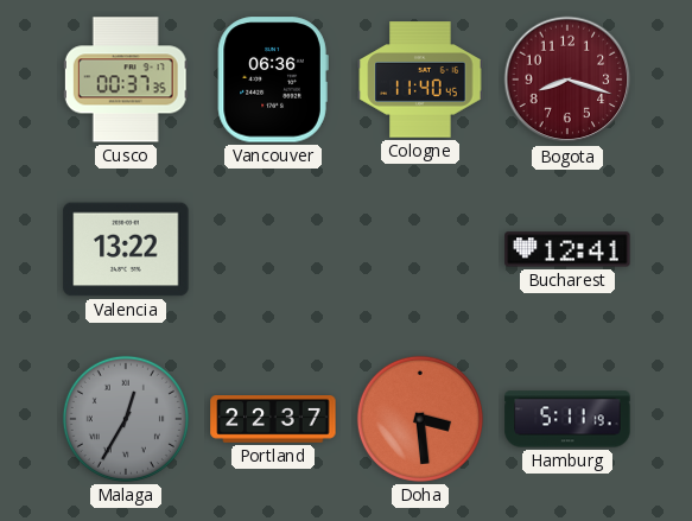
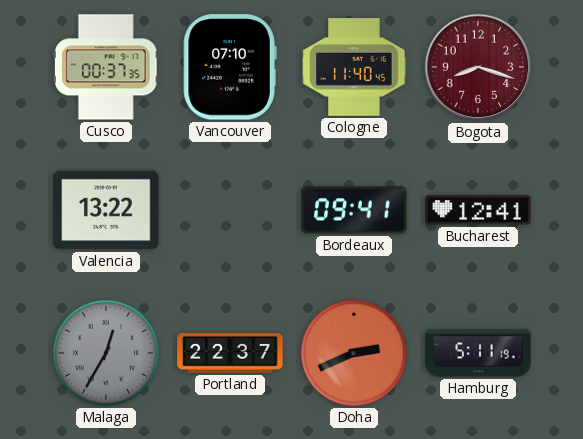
Vancouver: 06:36 -> 07:10 (230, 67)
Bordeaux: none -> 09:41 (354, 210)
Doha: 3:29 -> 2:41 (354, 353)
